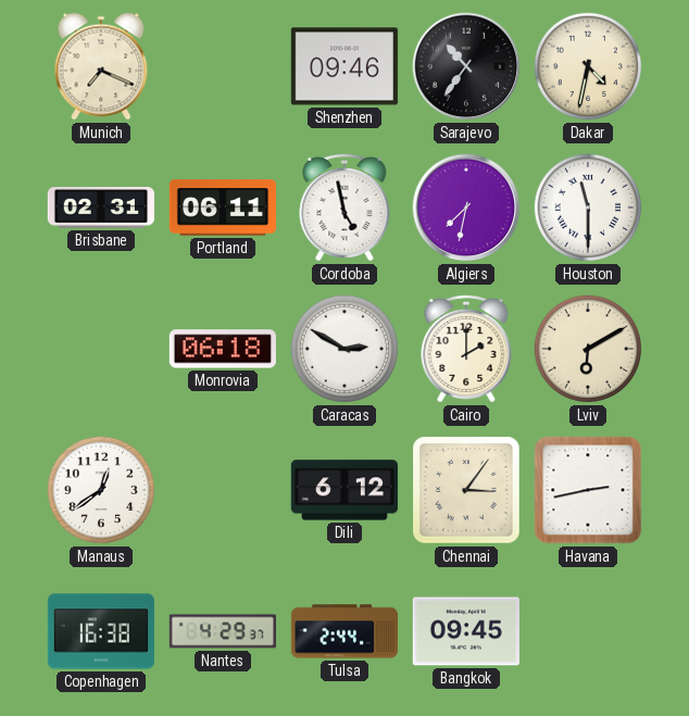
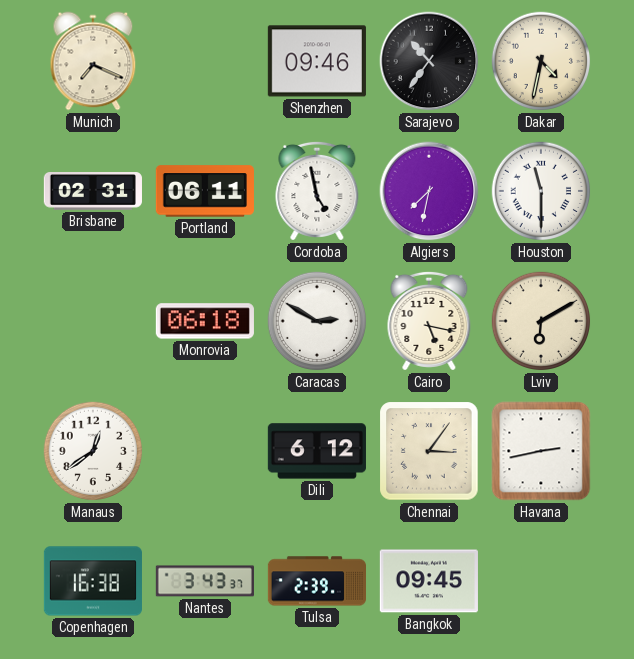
Cairo: 2:00 -> 5:17 (429, 321)
Nantes: 4:29 -> 3:43 (205, 581)
Tulsa: 2:44 -> 2:39 (316, 581)
